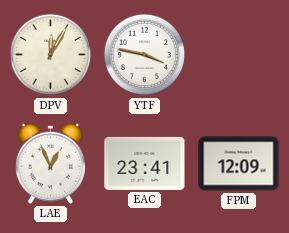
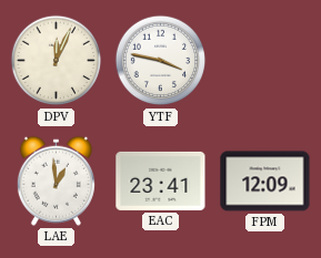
DPV: 12:05 -> 12:04 (57, 61)
LAE: 12:56 -> 12:59 (56, 180)
